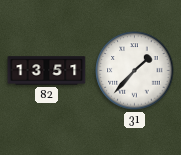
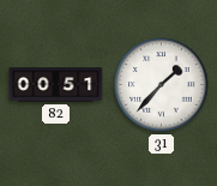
82: 13:51 -> 00:51 (56, 85)
